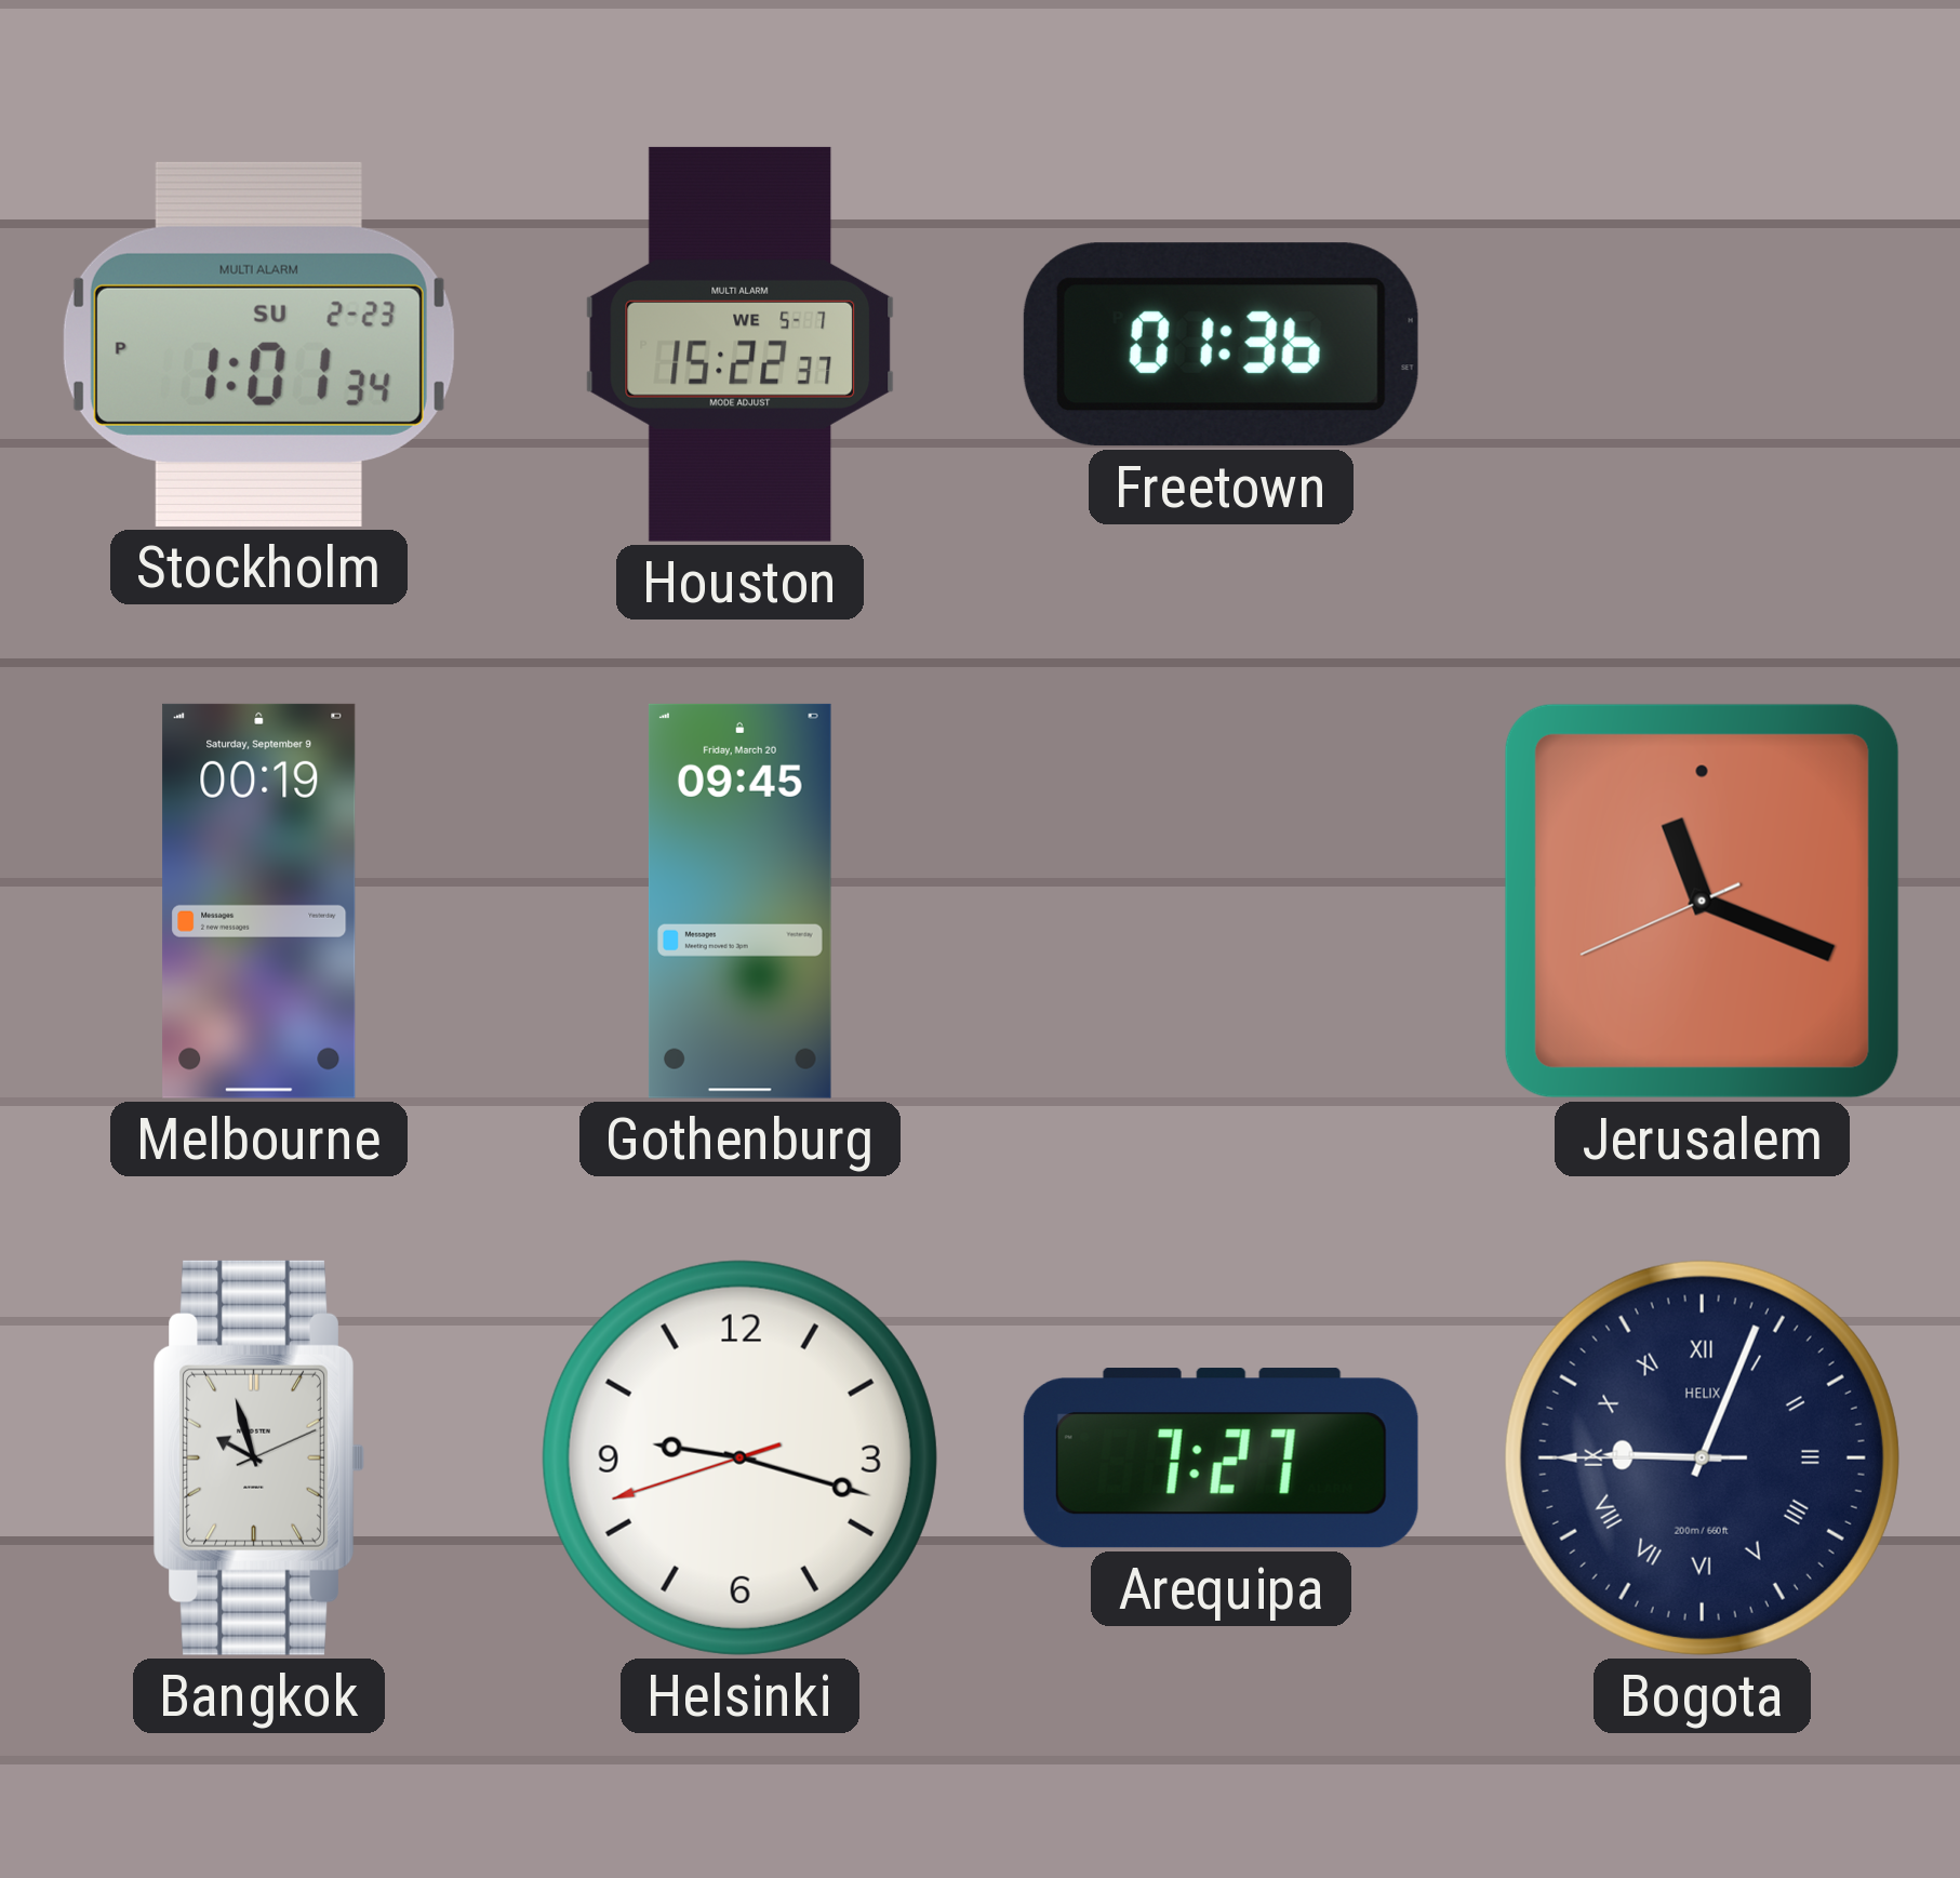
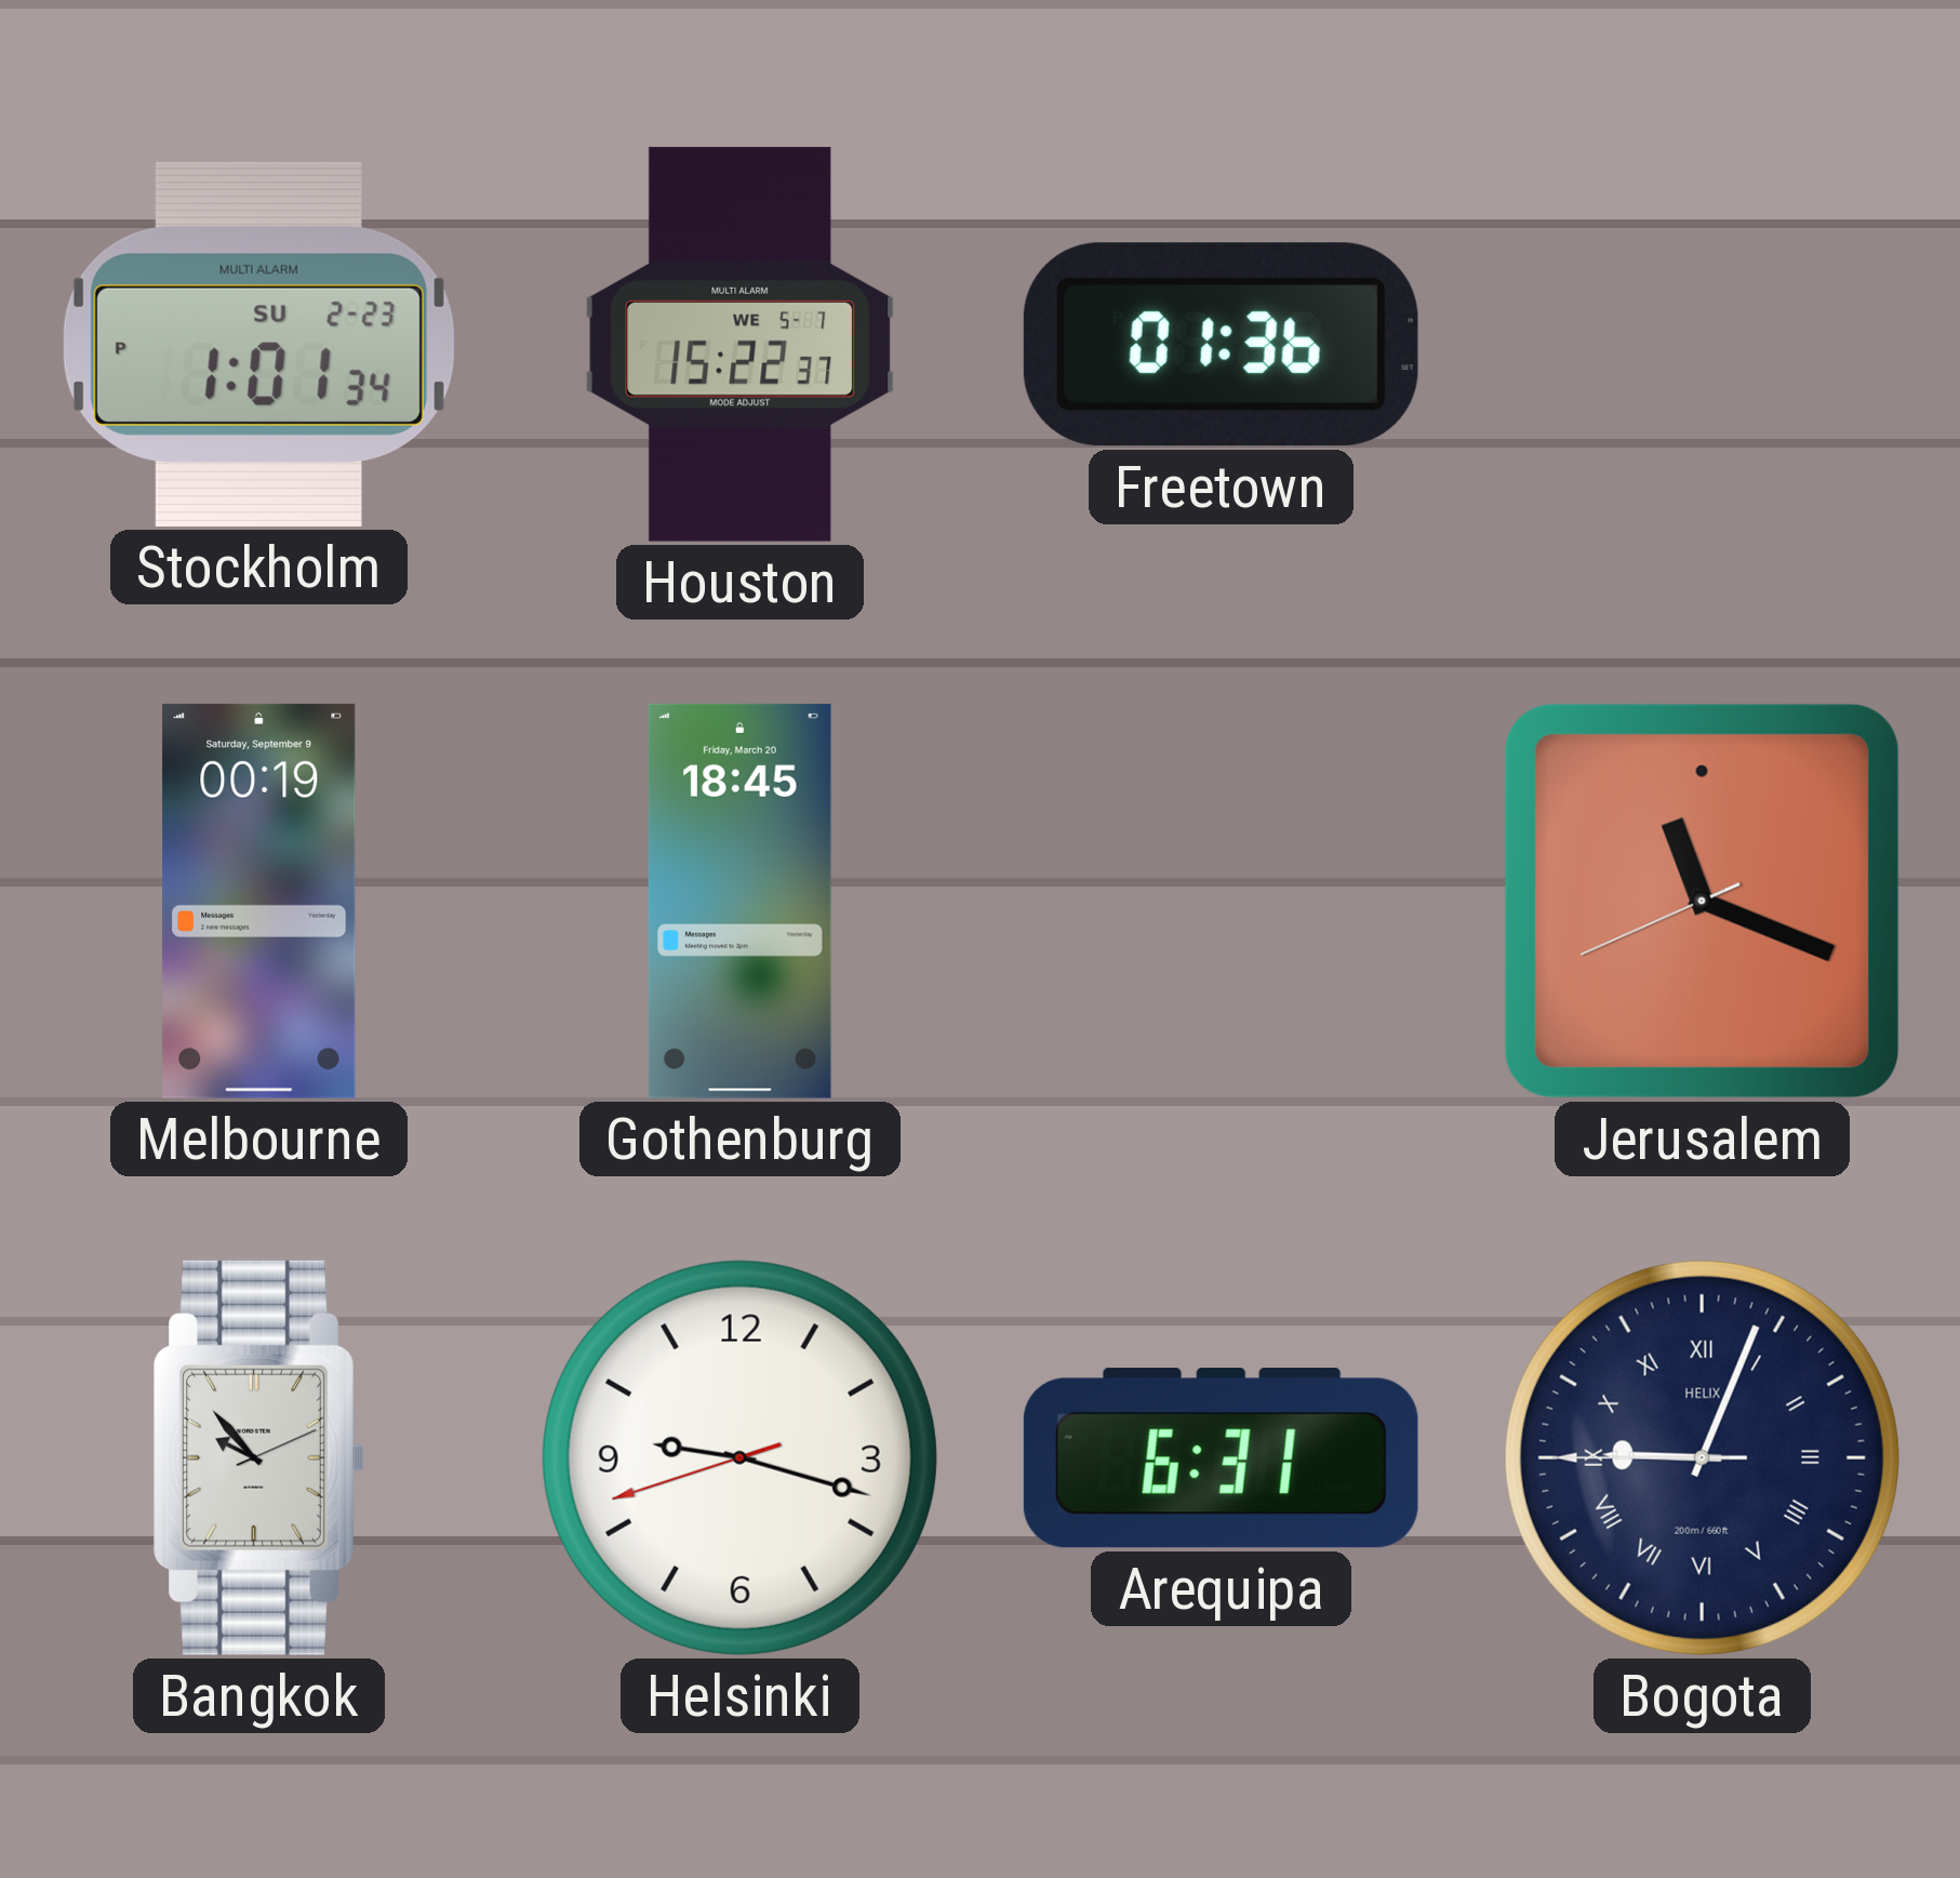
Gothenburg: 09:45 -> 18:45 (739, 901)
Bangkok: 9:57 -> 9:53 (258, 1457)
Arequipa: 7:27 -> 6:31 (1221, 1459)
